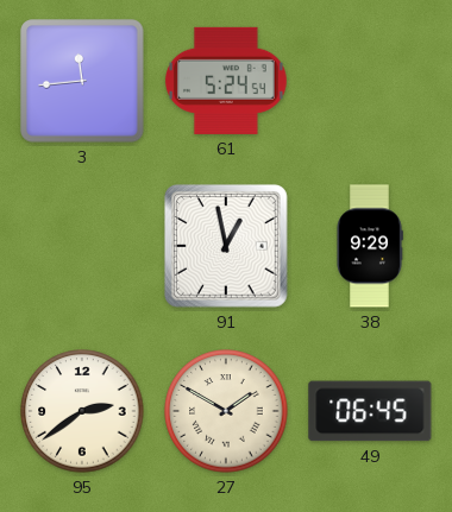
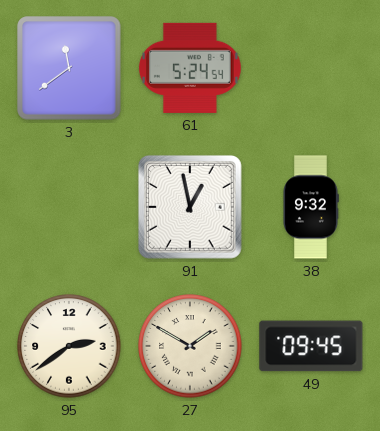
3: 11:44 -> 11:39 (69, 68)
38: 9:29 -> 9:32 (311, 207)
49: 06:45 -> 09:45 (311, 346)
